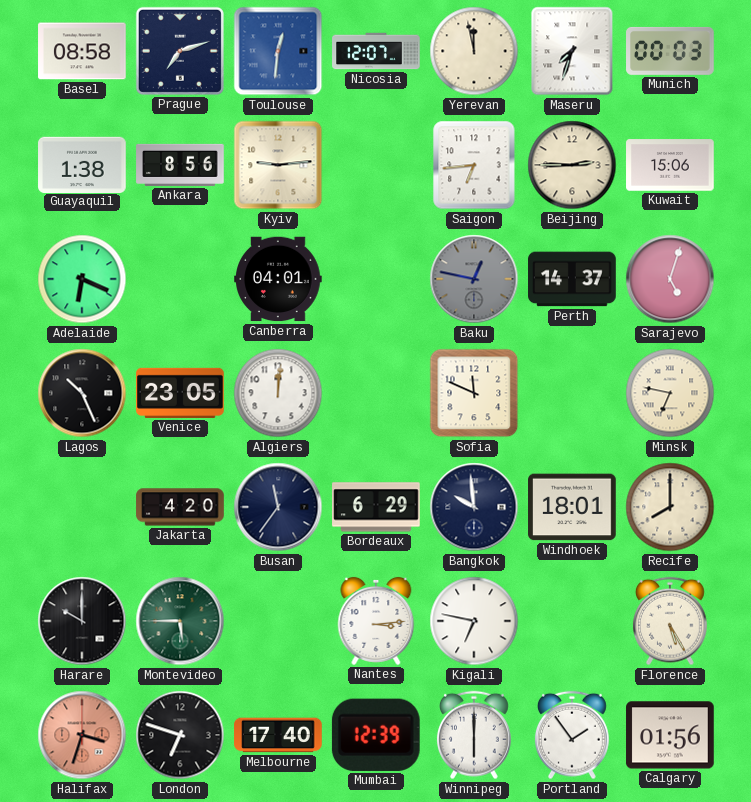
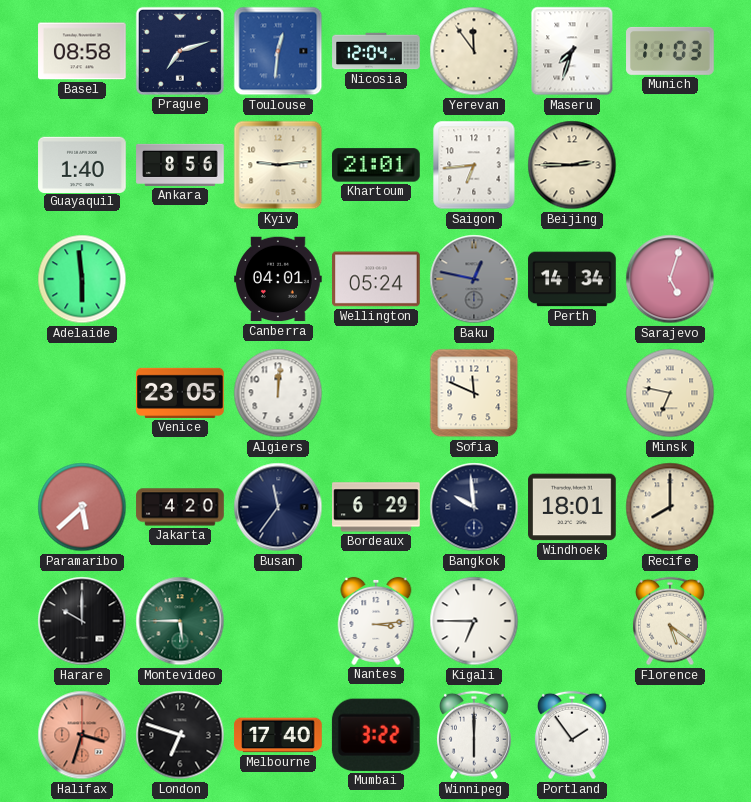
Nicosia: 12:07 -> 12:04 (376, 51)
Yerevan: 11:58 -> 11:54 (474, 51)
Munich: 00:03 -> 11:03 (670, 51)
Guayaquil: 1:38 -> 1:40 (82, 164)
Khartoum: none -> 21:01 (376, 165)
Kuwait: 15:06 -> none (670, 165)
Adelaide: 6:19 -> 5:59 (82, 279)
Wellington: none -> 05:24 (376, 279)
Perth: 14:37 -> 14:34 (572, 279)
Lagos: 10:26 -> none (82, 393)
Paramaribo: none -> 5:38 (82, 507)
Kigali: 6:47 -> 6:45 (474, 621)
Florence: 5:25 -> 5:21 (670, 621)
Mumbai: 12:39 -> 3:22 (376, 735)
Calgary: 01:56 -> none (670, 735)
